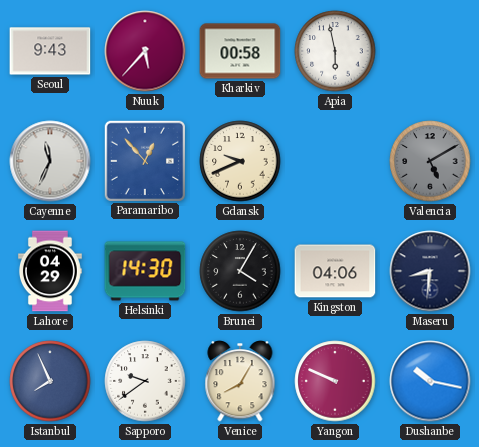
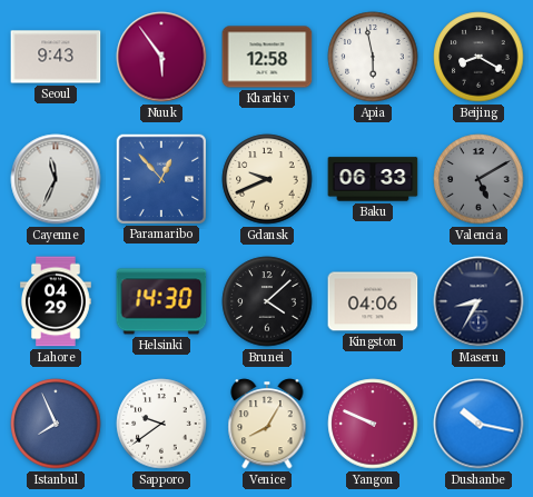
Nuuk: 5:37 -> 5:54 (161, 57)
Kharkiv: 00:58 -> 12:58 (267, 57)
Beijing: none -> 8:20 (478, 57)
Baku: none -> 06:33 (373, 179)
Brunei: 4:05 -> 4:08 (267, 301)
Maseru: 8:31 -> 8:35 (478, 301)
